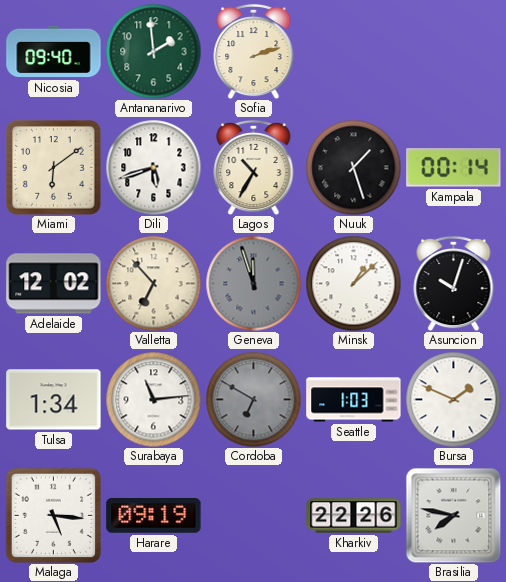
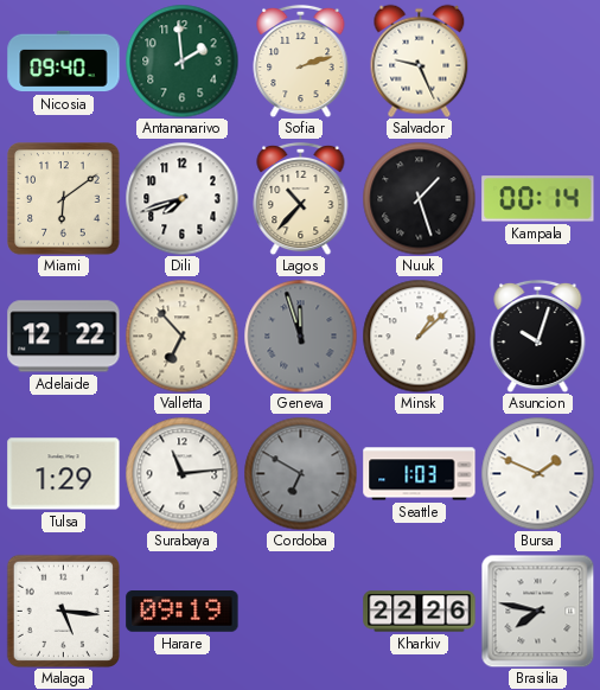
Salvador: none -> 9:26 (420, 60)
Dili: 5:42 -> 7:42 (181, 198)
Lagos: 10:35 -> 10:37 (301, 198)
Adelaide: 12:02 -> 12:22 (64, 337)
Tulsa: 1:34 -> 1:29 (64, 474)
